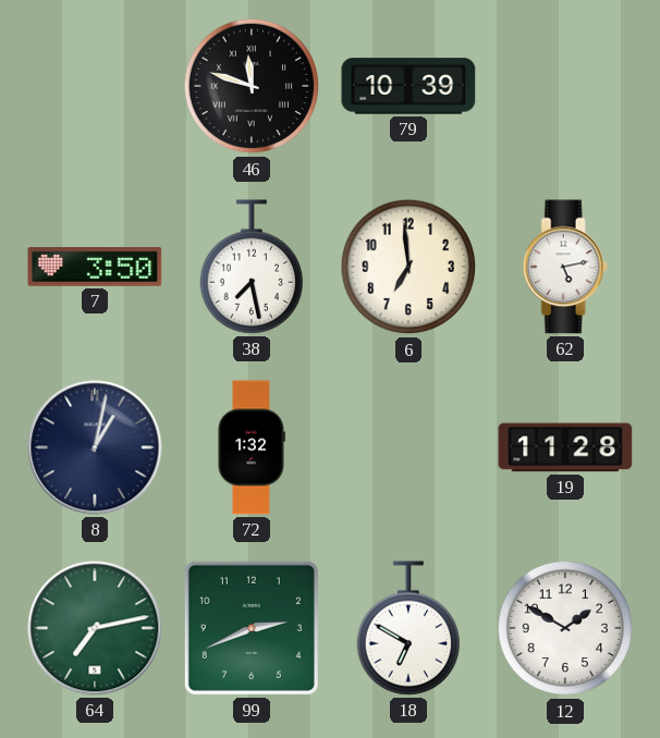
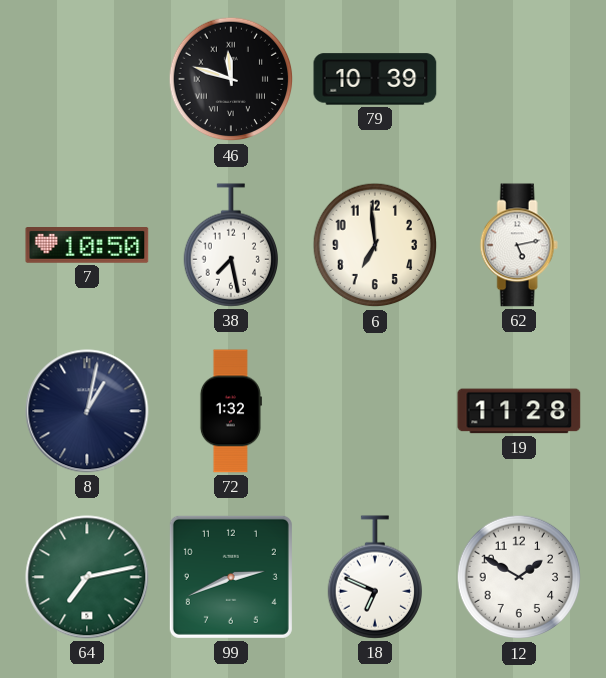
7: 3:50 -> 10:50 (87, 246)
18: 6:50 -> 6:49 (374, 577)
